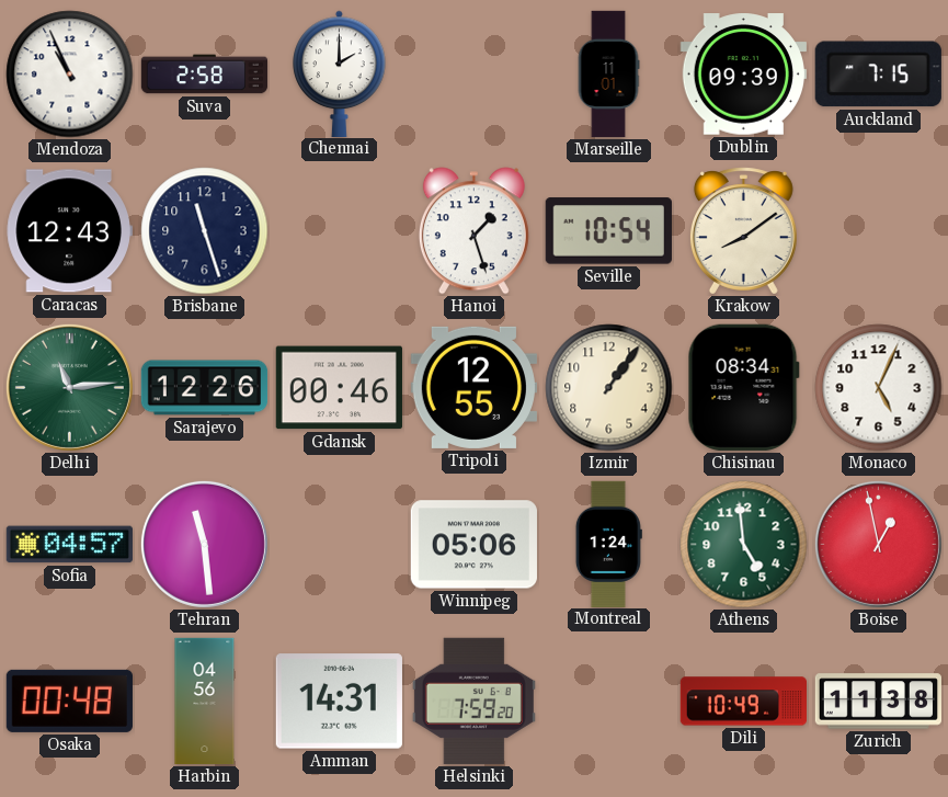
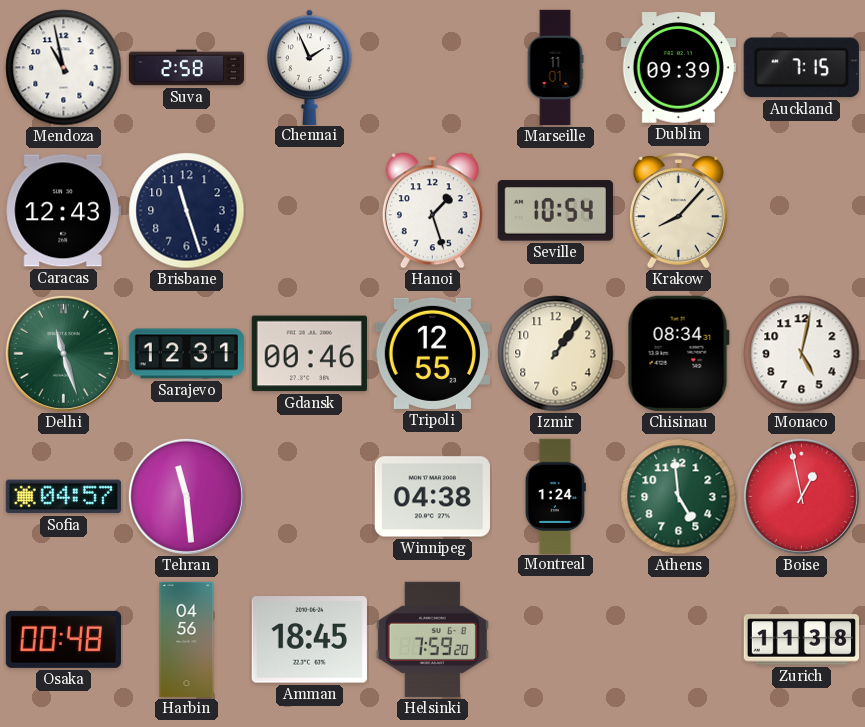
Mendoza: 10:56 -> 10:58 (64, 68)
Chennai: 2:00 -> 1:56 (310, 67)
Krakow: 8:09 -> 8:07 (678, 211)
Delhi: 11:14 -> 11:27 (63, 353)
Sarajevo: 12:26 -> 12:31 (187, 354)
Monaco: 5:04 -> 5:02 (802, 354)
Winnipeg: 05:06 -> 04:38 (432, 497)
Amman: 14:31 -> 18:45 (309, 640)
Dili: 10:49 -> none (743, 702)
